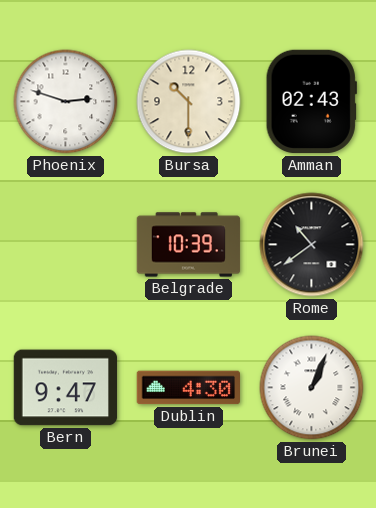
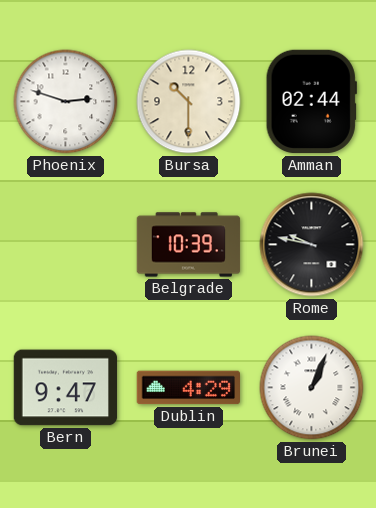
Amman: 02:43 -> 02:44 (311, 102)
Rome: 10:39 -> 9:47 (312, 245)
Dublin: 4:30 -> 4:29 (189, 388)
